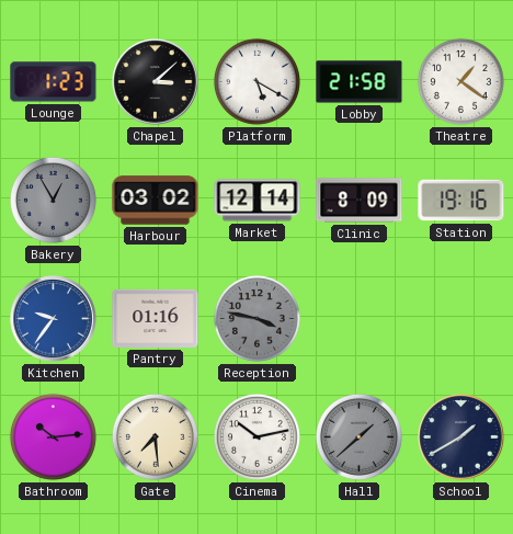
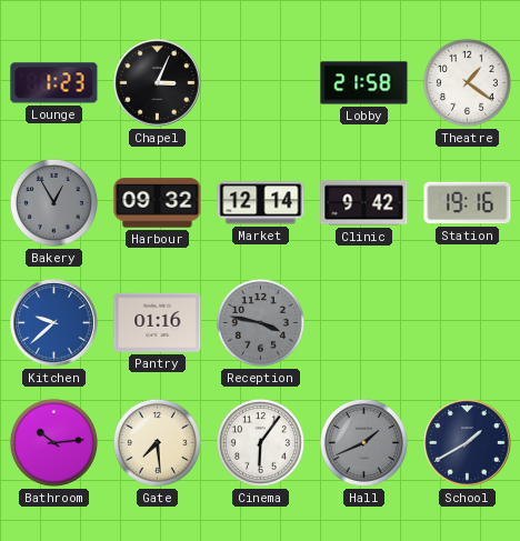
Chapel: 3:08 -> 3:04 (158, 83)
Platform: 5:20 -> none (256, 81)
Harbour: 03:02 -> 09:32 (158, 203)
Clinic: 8:09 -> 9:42 (364, 203)
Kitchen: 9:36 -> 9:38 (54, 323)
Cinema: 10:13 -> 6:06 (260, 442)
Hall: 1:38 -> 1:41 (363, 442)
